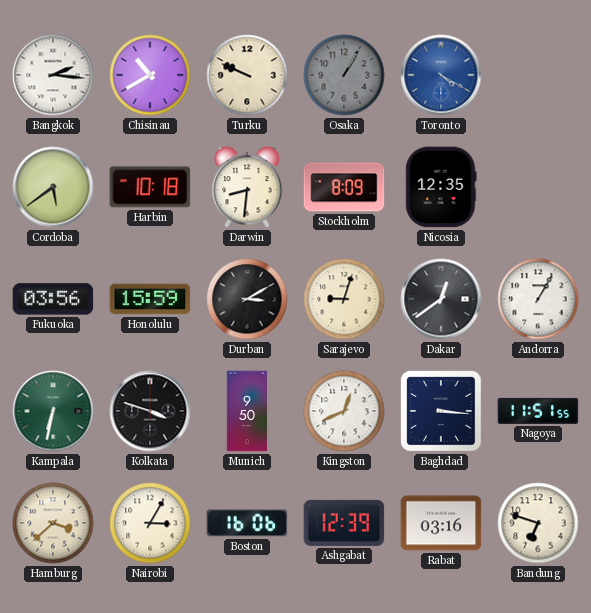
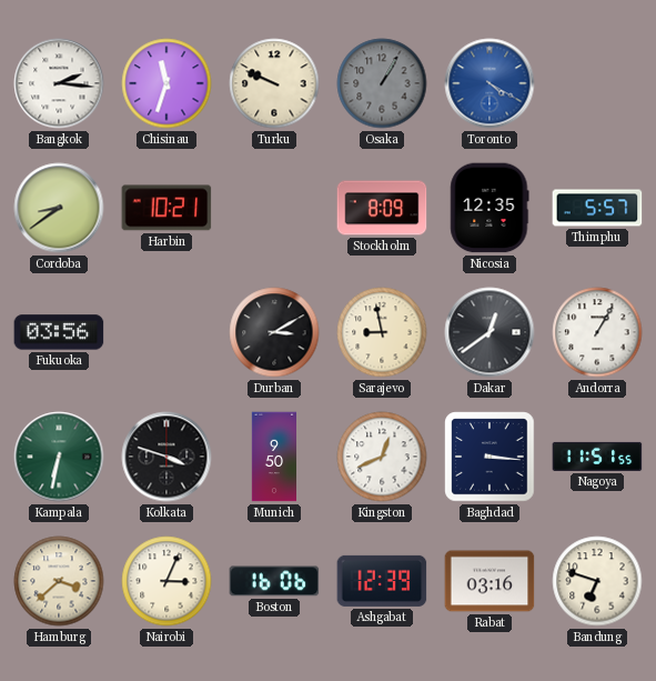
Chisinau: 10:40 -> 11:33 (166, 83)
Cordoba: 5:39 -> 8:39 (59, 208)
Harbin: 10:18 -> 10:21 (166, 208)
Darwin: 8:31 -> none (247, 187)
Thimphu: none -> 5:57 (597, 208)
Honolulu: 15:59 -> none (150, 299)
Sarajevo: 9:03 -> 8:58 (382, 332)
Nairobi: 3:05 -> 3:04 (166, 581)
